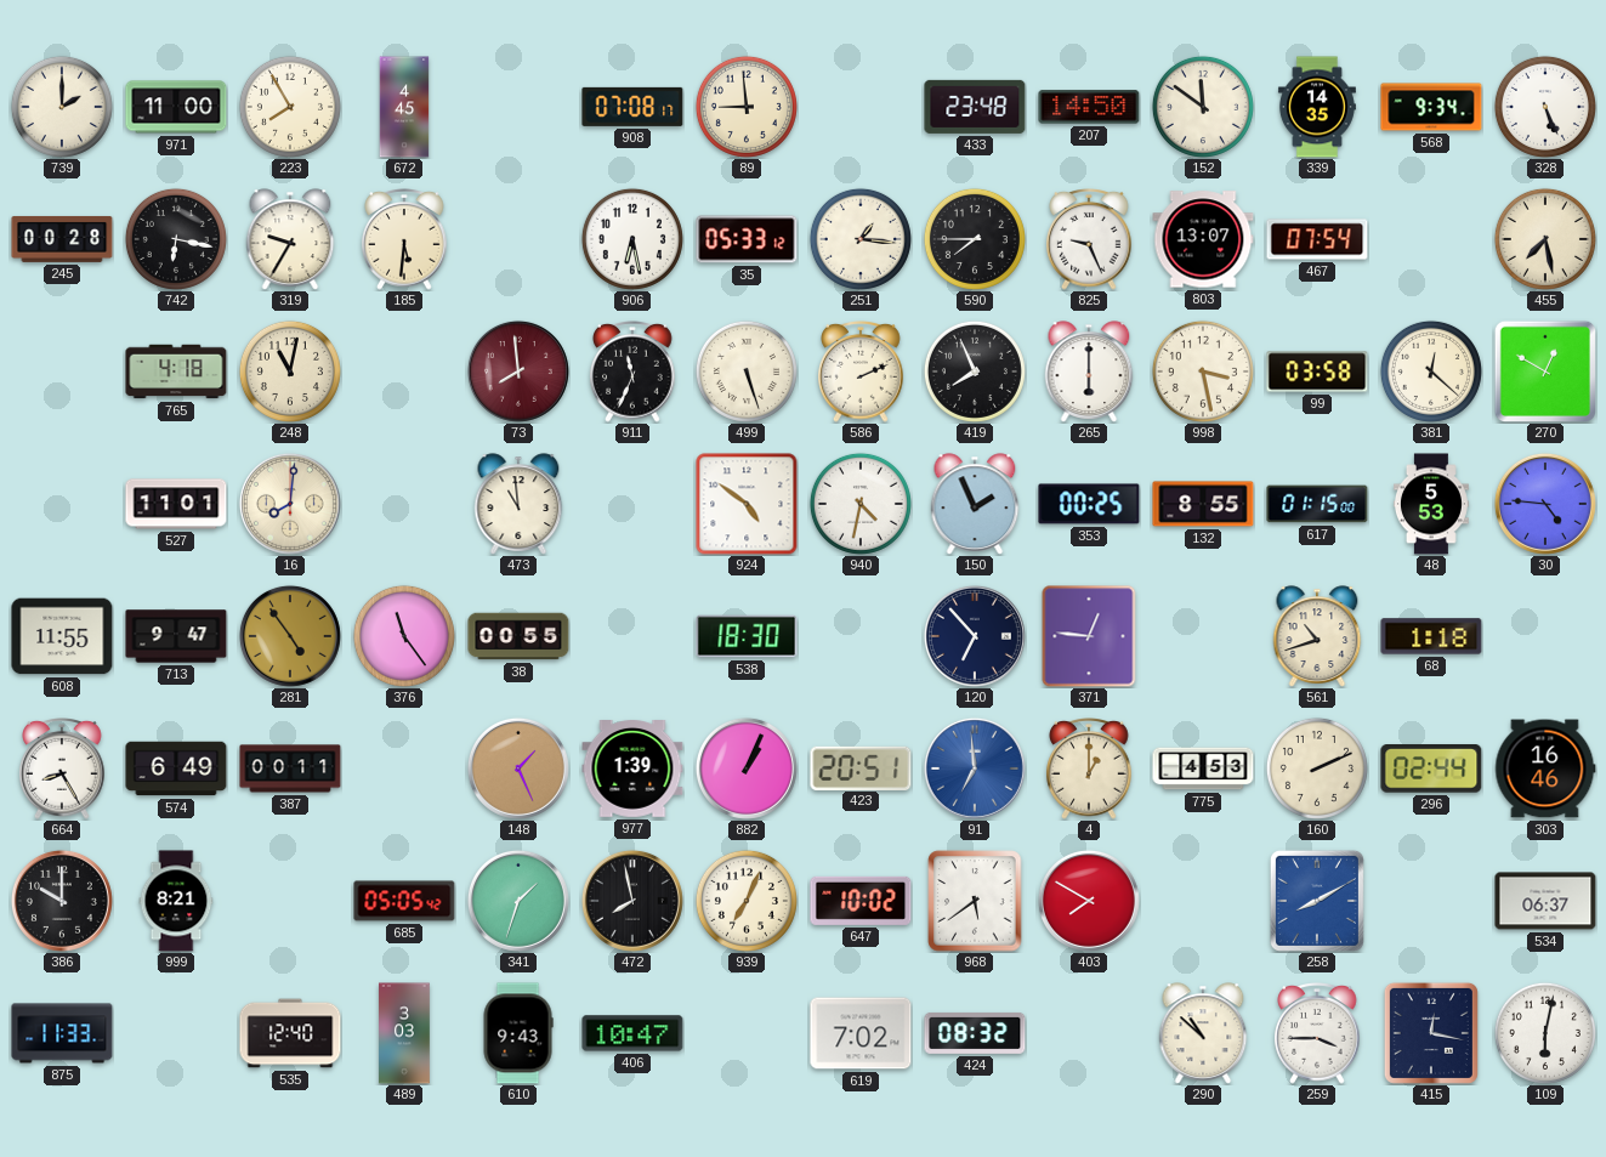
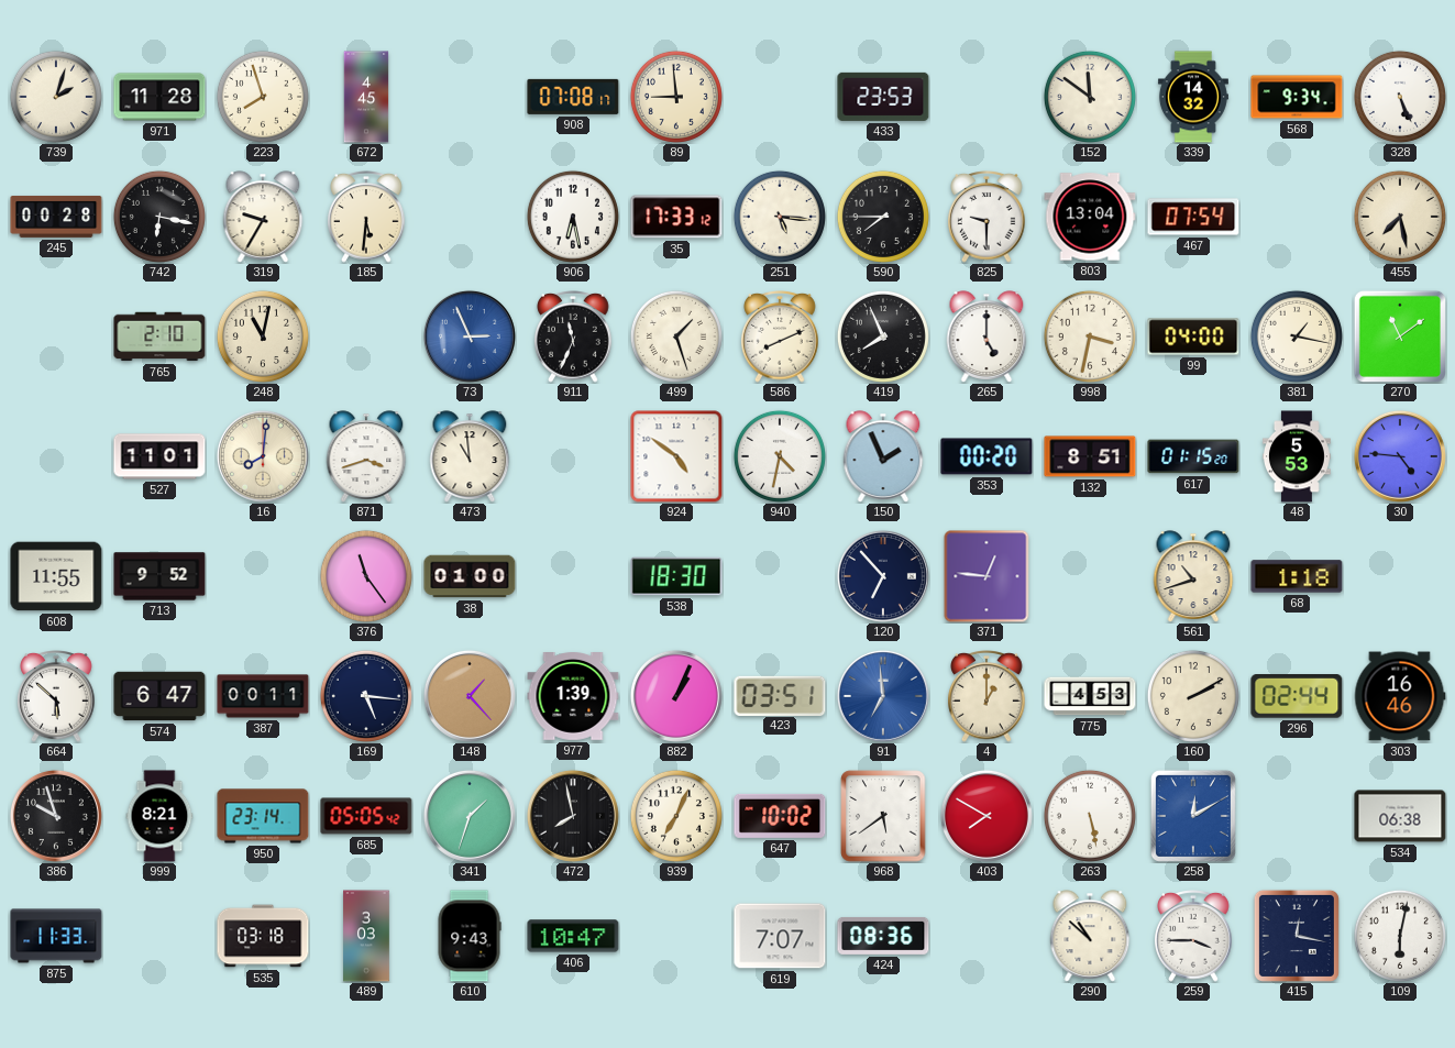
739: 2:00 -> 2:03 (56, 97)
971: 11:00 -> 11:28 (159, 97)
223: 7:55 -> 7:57 (263, 97)
433: 23:48 -> 23:53 (883, 97)
207: 14:50 -> none (1089, 107)
339: 14:35 -> 14:32 (1193, 97)
35: 05:33 -> 17:33 (676, 217)
251: 1:16 -> 5:16 (780, 217)
825: 9:26 -> 9:30 (986, 218)
803: 13:07 -> 13:04 (1090, 217)
765: 4:18 -> 2:10 (159, 337)
73: 7:59 -> 2:56 (470, 337)
73 dial: burgundy -> blue (470, 337)
499: 5:27 -> 1:27 (676, 337)
586: 2:11 -> 8:11 (780, 338)
265: 6:00 -> 5:00 (986, 337)
998: 3:28 -> 3:32 (1090, 337)
99: 03:58 -> 04:00 (1193, 337)
381: 12:22 -> 1:17 (1297, 337)
270: 12:50 -> 11:09 (1399, 335)
871: none -> 3:42 (366, 456)
353: 00:25 -> 00:20 (986, 456)
132: 8:55 -> 8:51 (1090, 456)
617: 01:15:00 -> 01:15:20 (1193, 456)
713: 9:47 -> 9:52 (159, 576)
281: 4:54 -> none (290, 636)
38: 00:55 -> 01:00 (470, 576)
664: 8:25 -> 5:52 (56, 697)
574: 6:49 -> 6:47 (159, 696)
169: none -> 5:16 (366, 696)
148: 1:26 -> 1:23 (470, 696)
423: 20:51 -> 03:51 (780, 695)
160: 2:11 -> 2:10 (1193, 696)
386: 10:00 -> 9:57 (56, 816)
950: none -> 23:14 (263, 816)
263: none -> 5:28 (1090, 816)
258: 8:10 -> 12:10 (1193, 816)
534: 06:37 -> 06:38 (1400, 816)
535: 12:40 -> 03:18 (263, 936)
619: 7:02 -> 7:07 (780, 936)
424: 08:32 -> 08:36 (883, 936)
